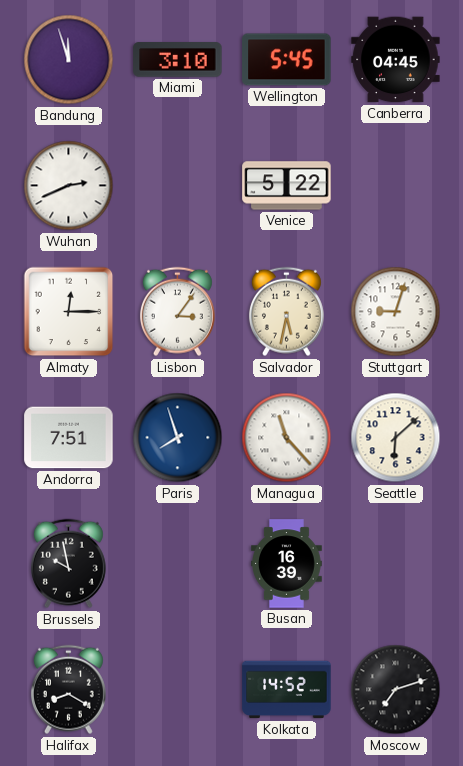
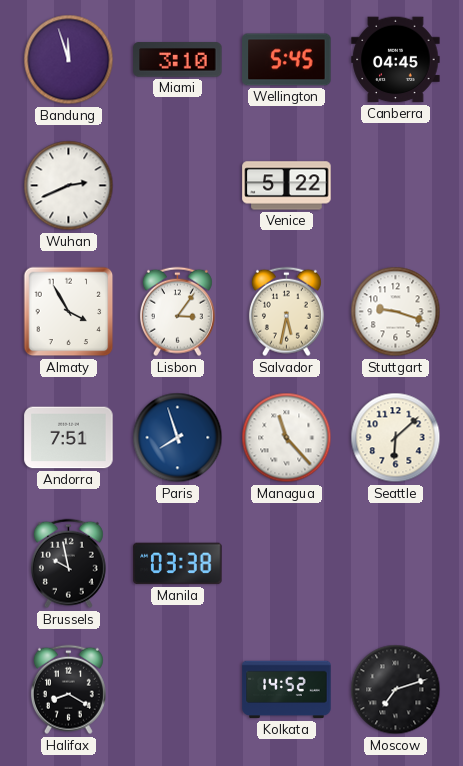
Almaty: 12:15 -> 3:55 (69, 312)
Stuttgart: 9:03 -> 9:18 (396, 312)
Manila: none -> 03:38 (178, 564)
Busan: 16:39 -> none (287, 564)
